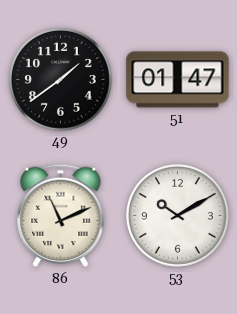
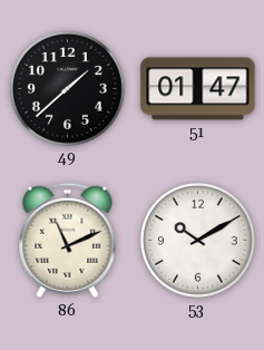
49: 1:39 -> 1:38 (67, 88)
